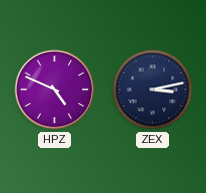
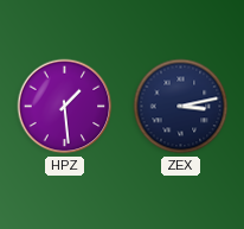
HPZ: 4:49 -> 1:29 (65, 107)
